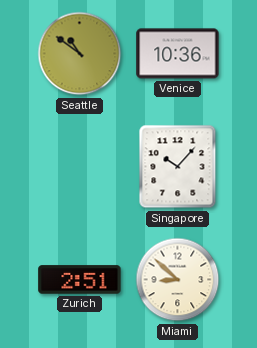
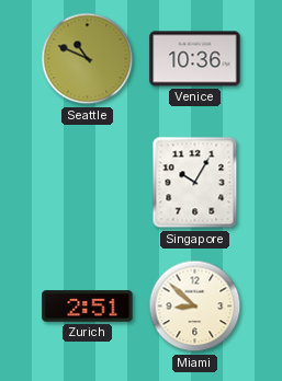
Seattle: 10:51 -> 10:49 (88, 59)
Singapore: 10:07 -> 10:05 (195, 183)
